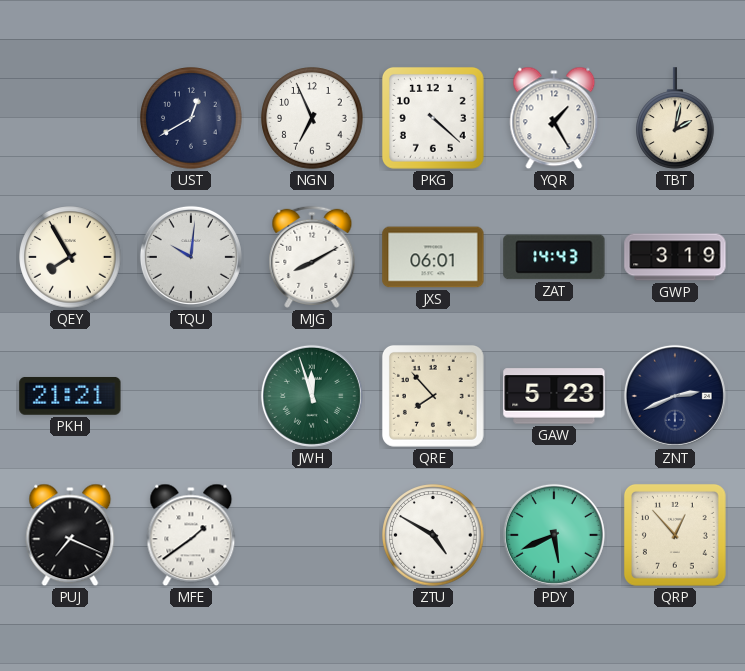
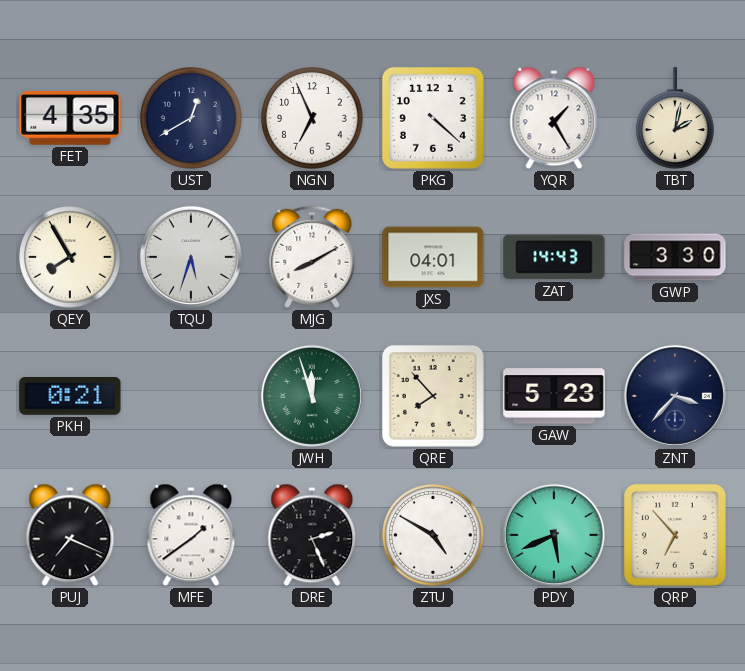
FET: none -> 4:35 (70, 118)
TQU: 10:01 -> 5:33 (191, 257)
JXS: 06:01 -> 04:01 (433, 257)
GWP: 3:19 -> 3:30 (675, 257)
PKH: 21:21 -> 0:21 (70, 396)
ZNT: 2:41 -> 3:37 (675, 396)
DRE: none -> 2:26 (312, 535)
QRP: 12:53 -> 6:53 (675, 535)
